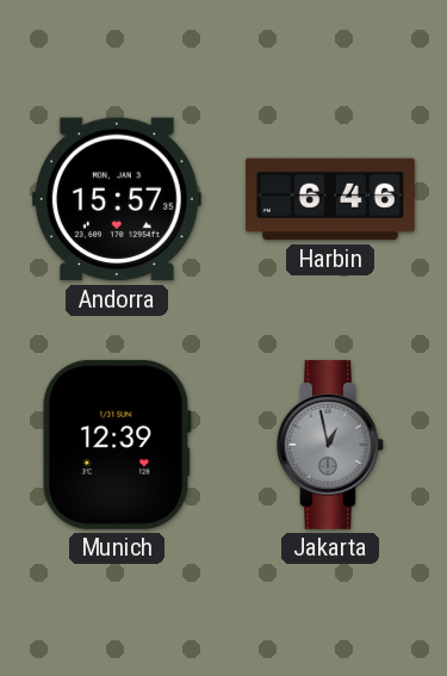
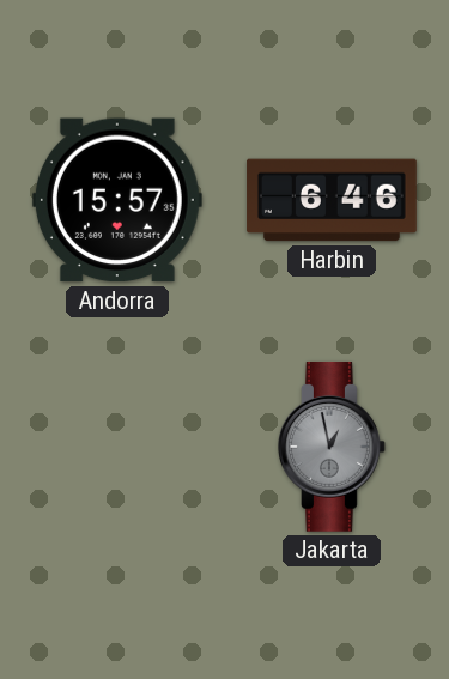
Munich: 12:39 -> none (117, 445)
